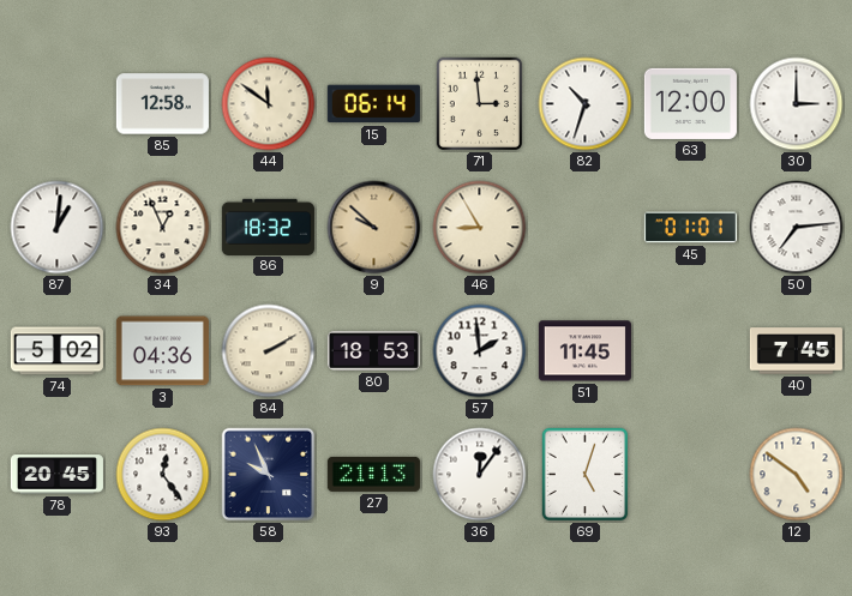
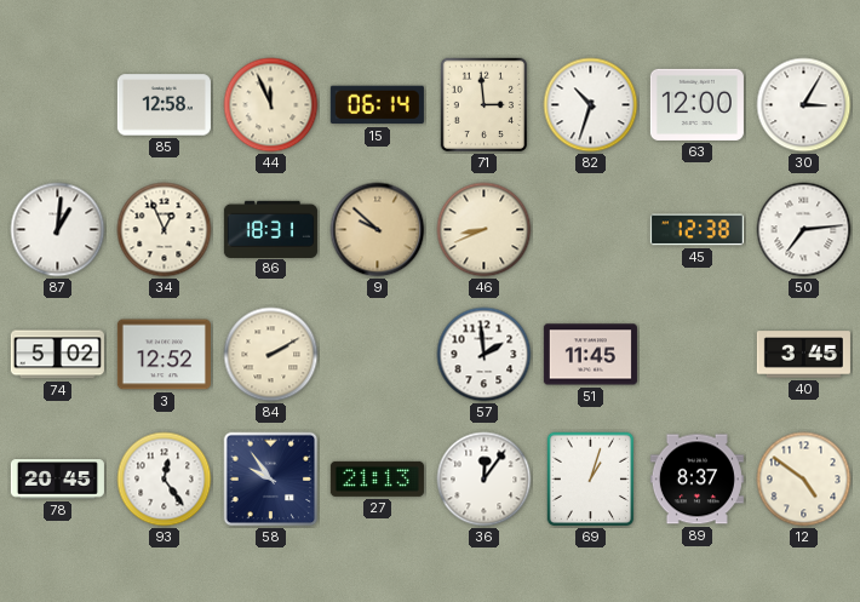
44: 11:51 -> 11:56 (271, 105)
30: 3:00 -> 3:05 (804, 105)
86: 18:32 -> 18:31 (270, 229)
46: 8:55 -> 8:41 (485, 230)
45: 01:01 -> 12:38 (696, 230)
3: 04:36 -> 12:52 (164, 355)
80: 18:53 -> none (373, 351)
40: 7:45 -> 3:45 (803, 355)
58: 9:56 -> 9:54 (271, 480)
69: 5:03 -> 1:03 (591, 480)
89: none -> 8:37 (696, 480)
